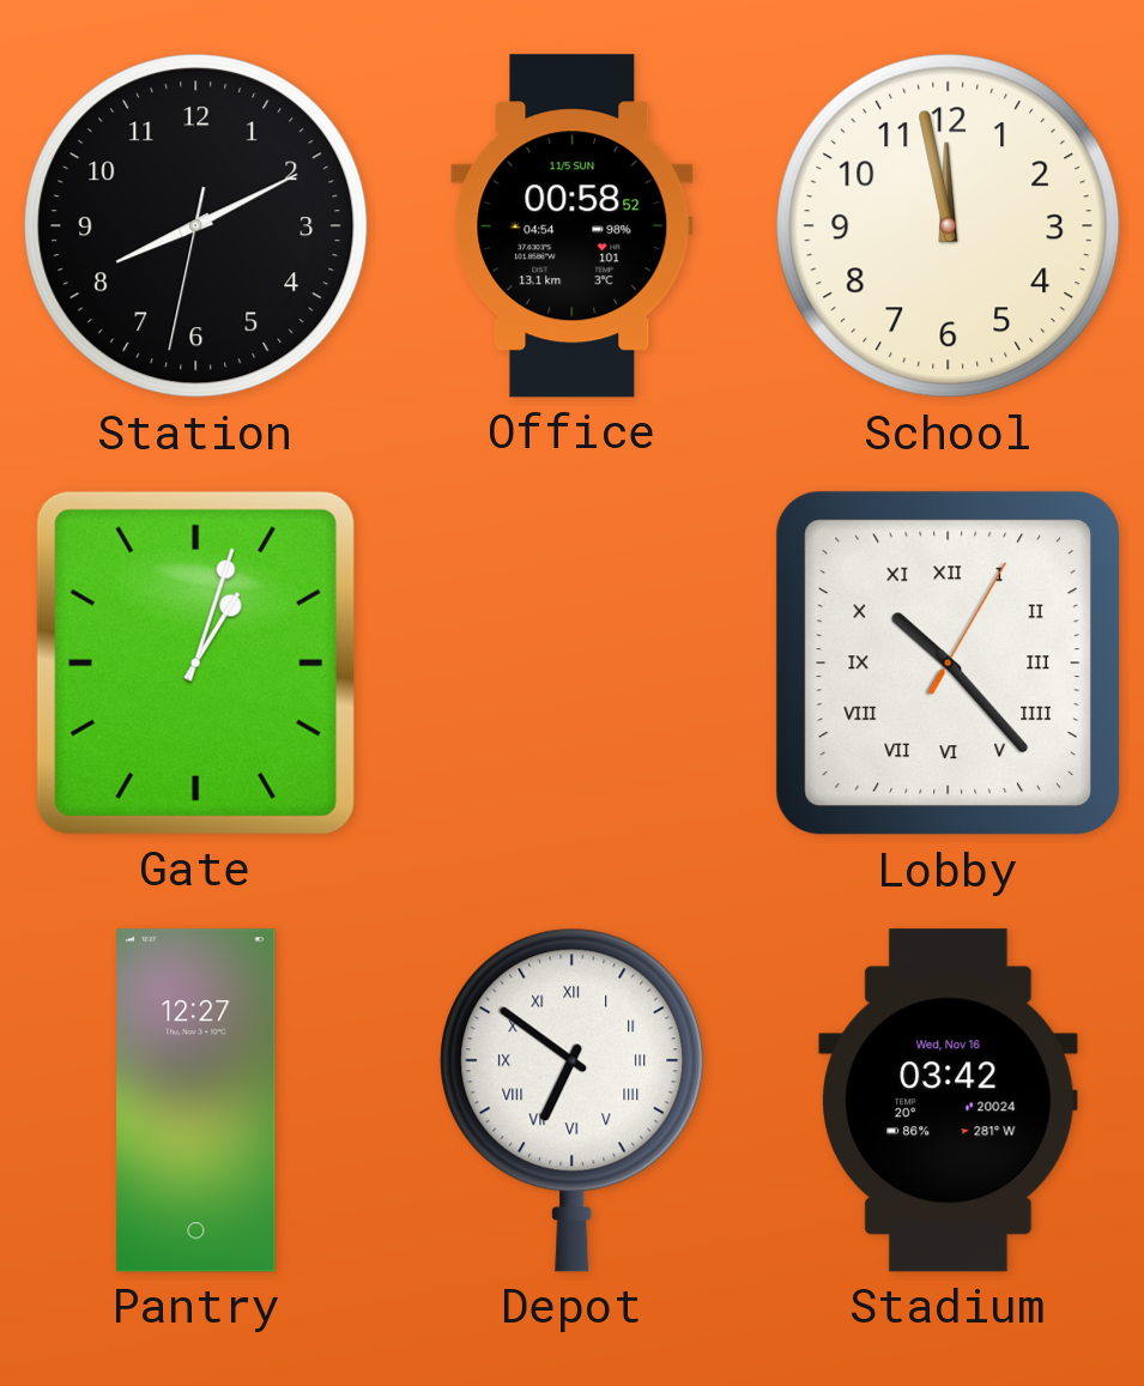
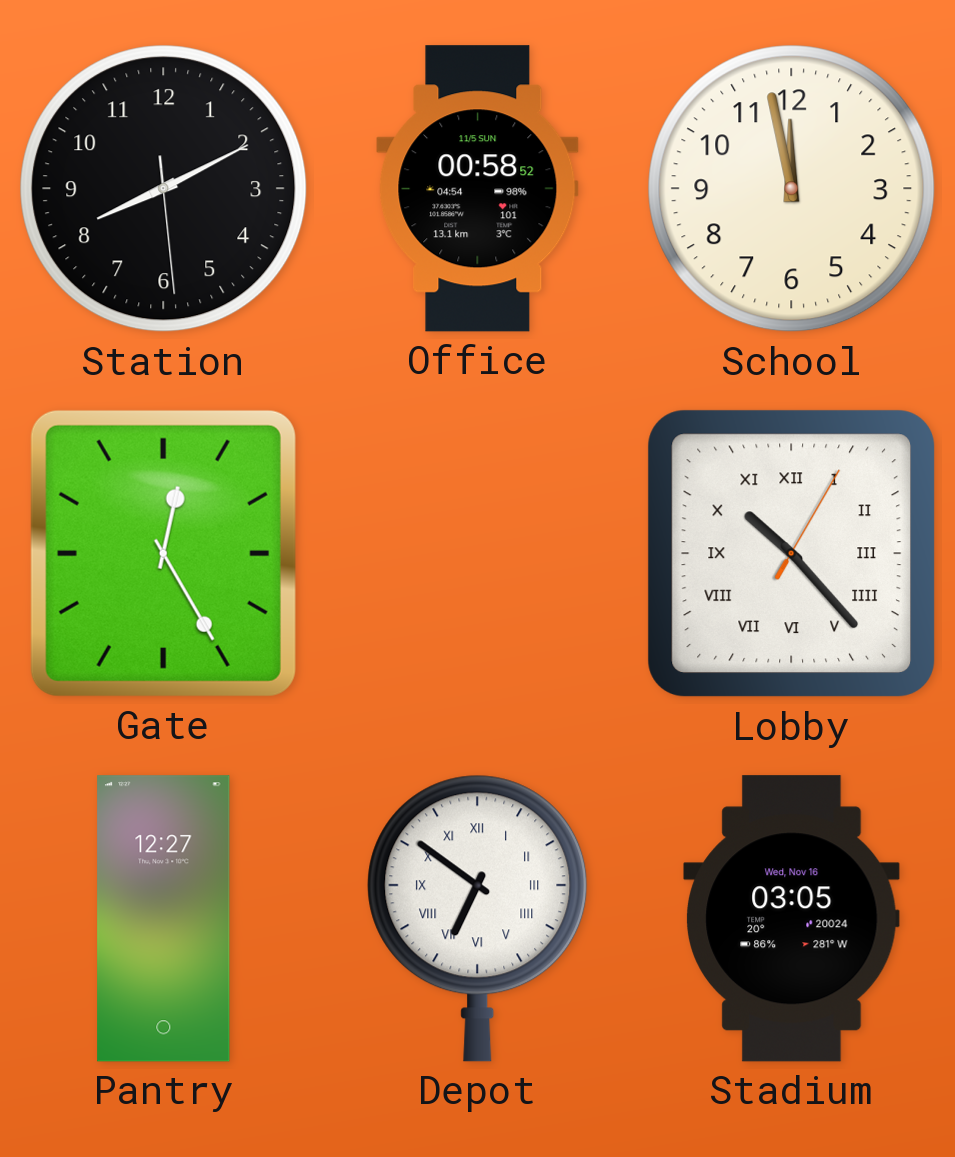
Station: 8:10:32 -> 8:10:29 (164, 189)
Gate: 1:03 -> 12:25 (163, 553)
Stadium: 03:42 -> 03:05 (792, 919)
